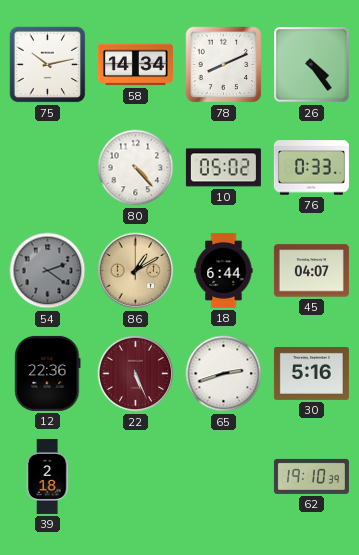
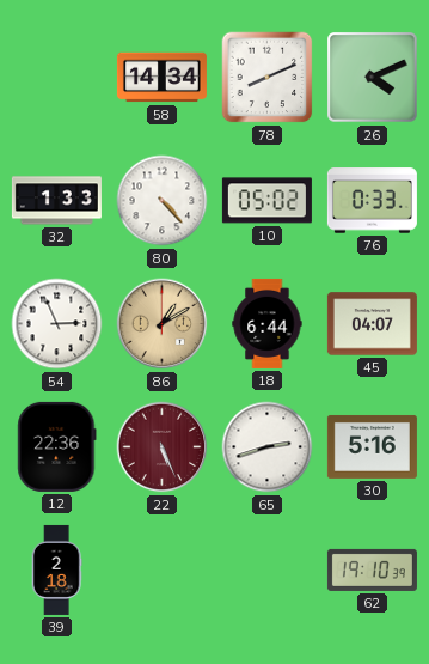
75: 10:13 -> none (48, 65)
26: 4:24 -> 4:11 (373, 78)
32: none -> 1:33 (56, 201)
54: 2:21 -> 2:56 (57, 324)
54 dial: grey -> white (57, 324)
